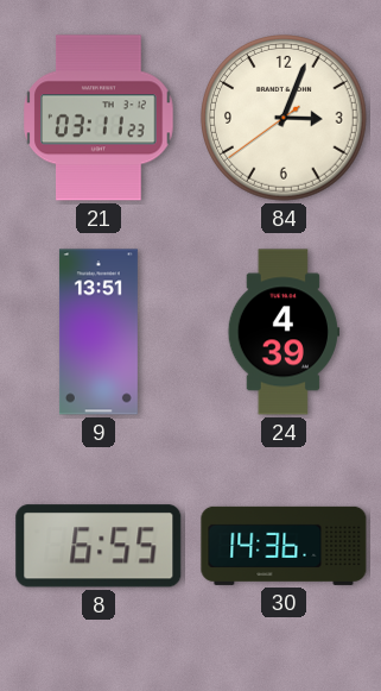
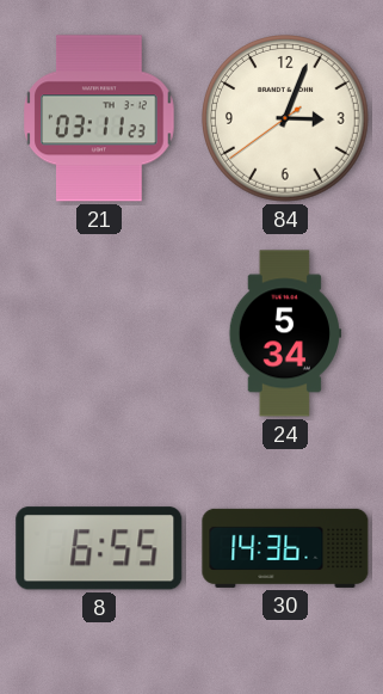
9: 13:51 -> none (99, 332)
24: 4:39 -> 5:34 (284, 333)
